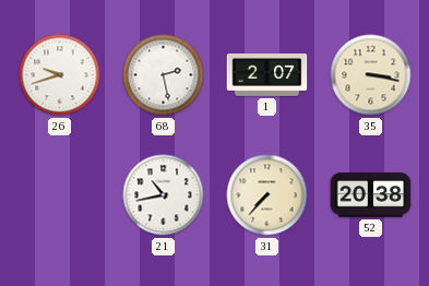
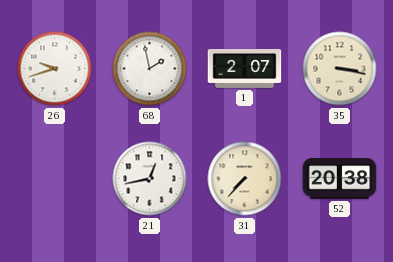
68: 2:28 -> 1:58 (150, 69)
21: 10:43 -> 12:43 (150, 179)
